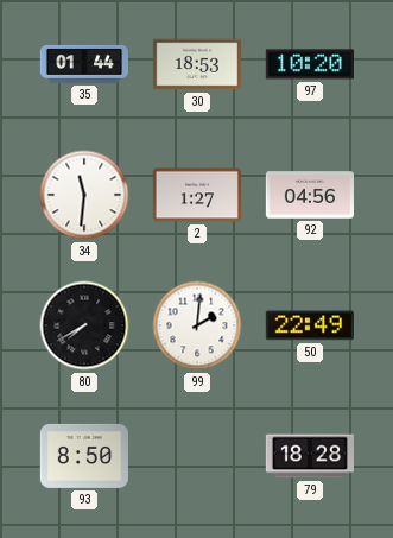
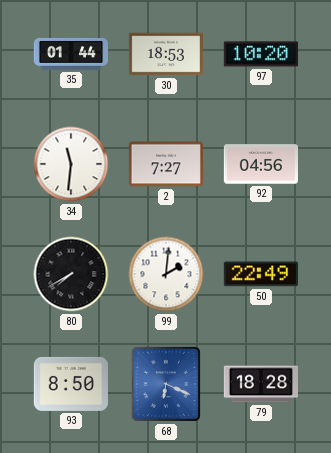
2: 1:27 -> 7:27 (165, 164)
68: none -> 6:19 (166, 384)
